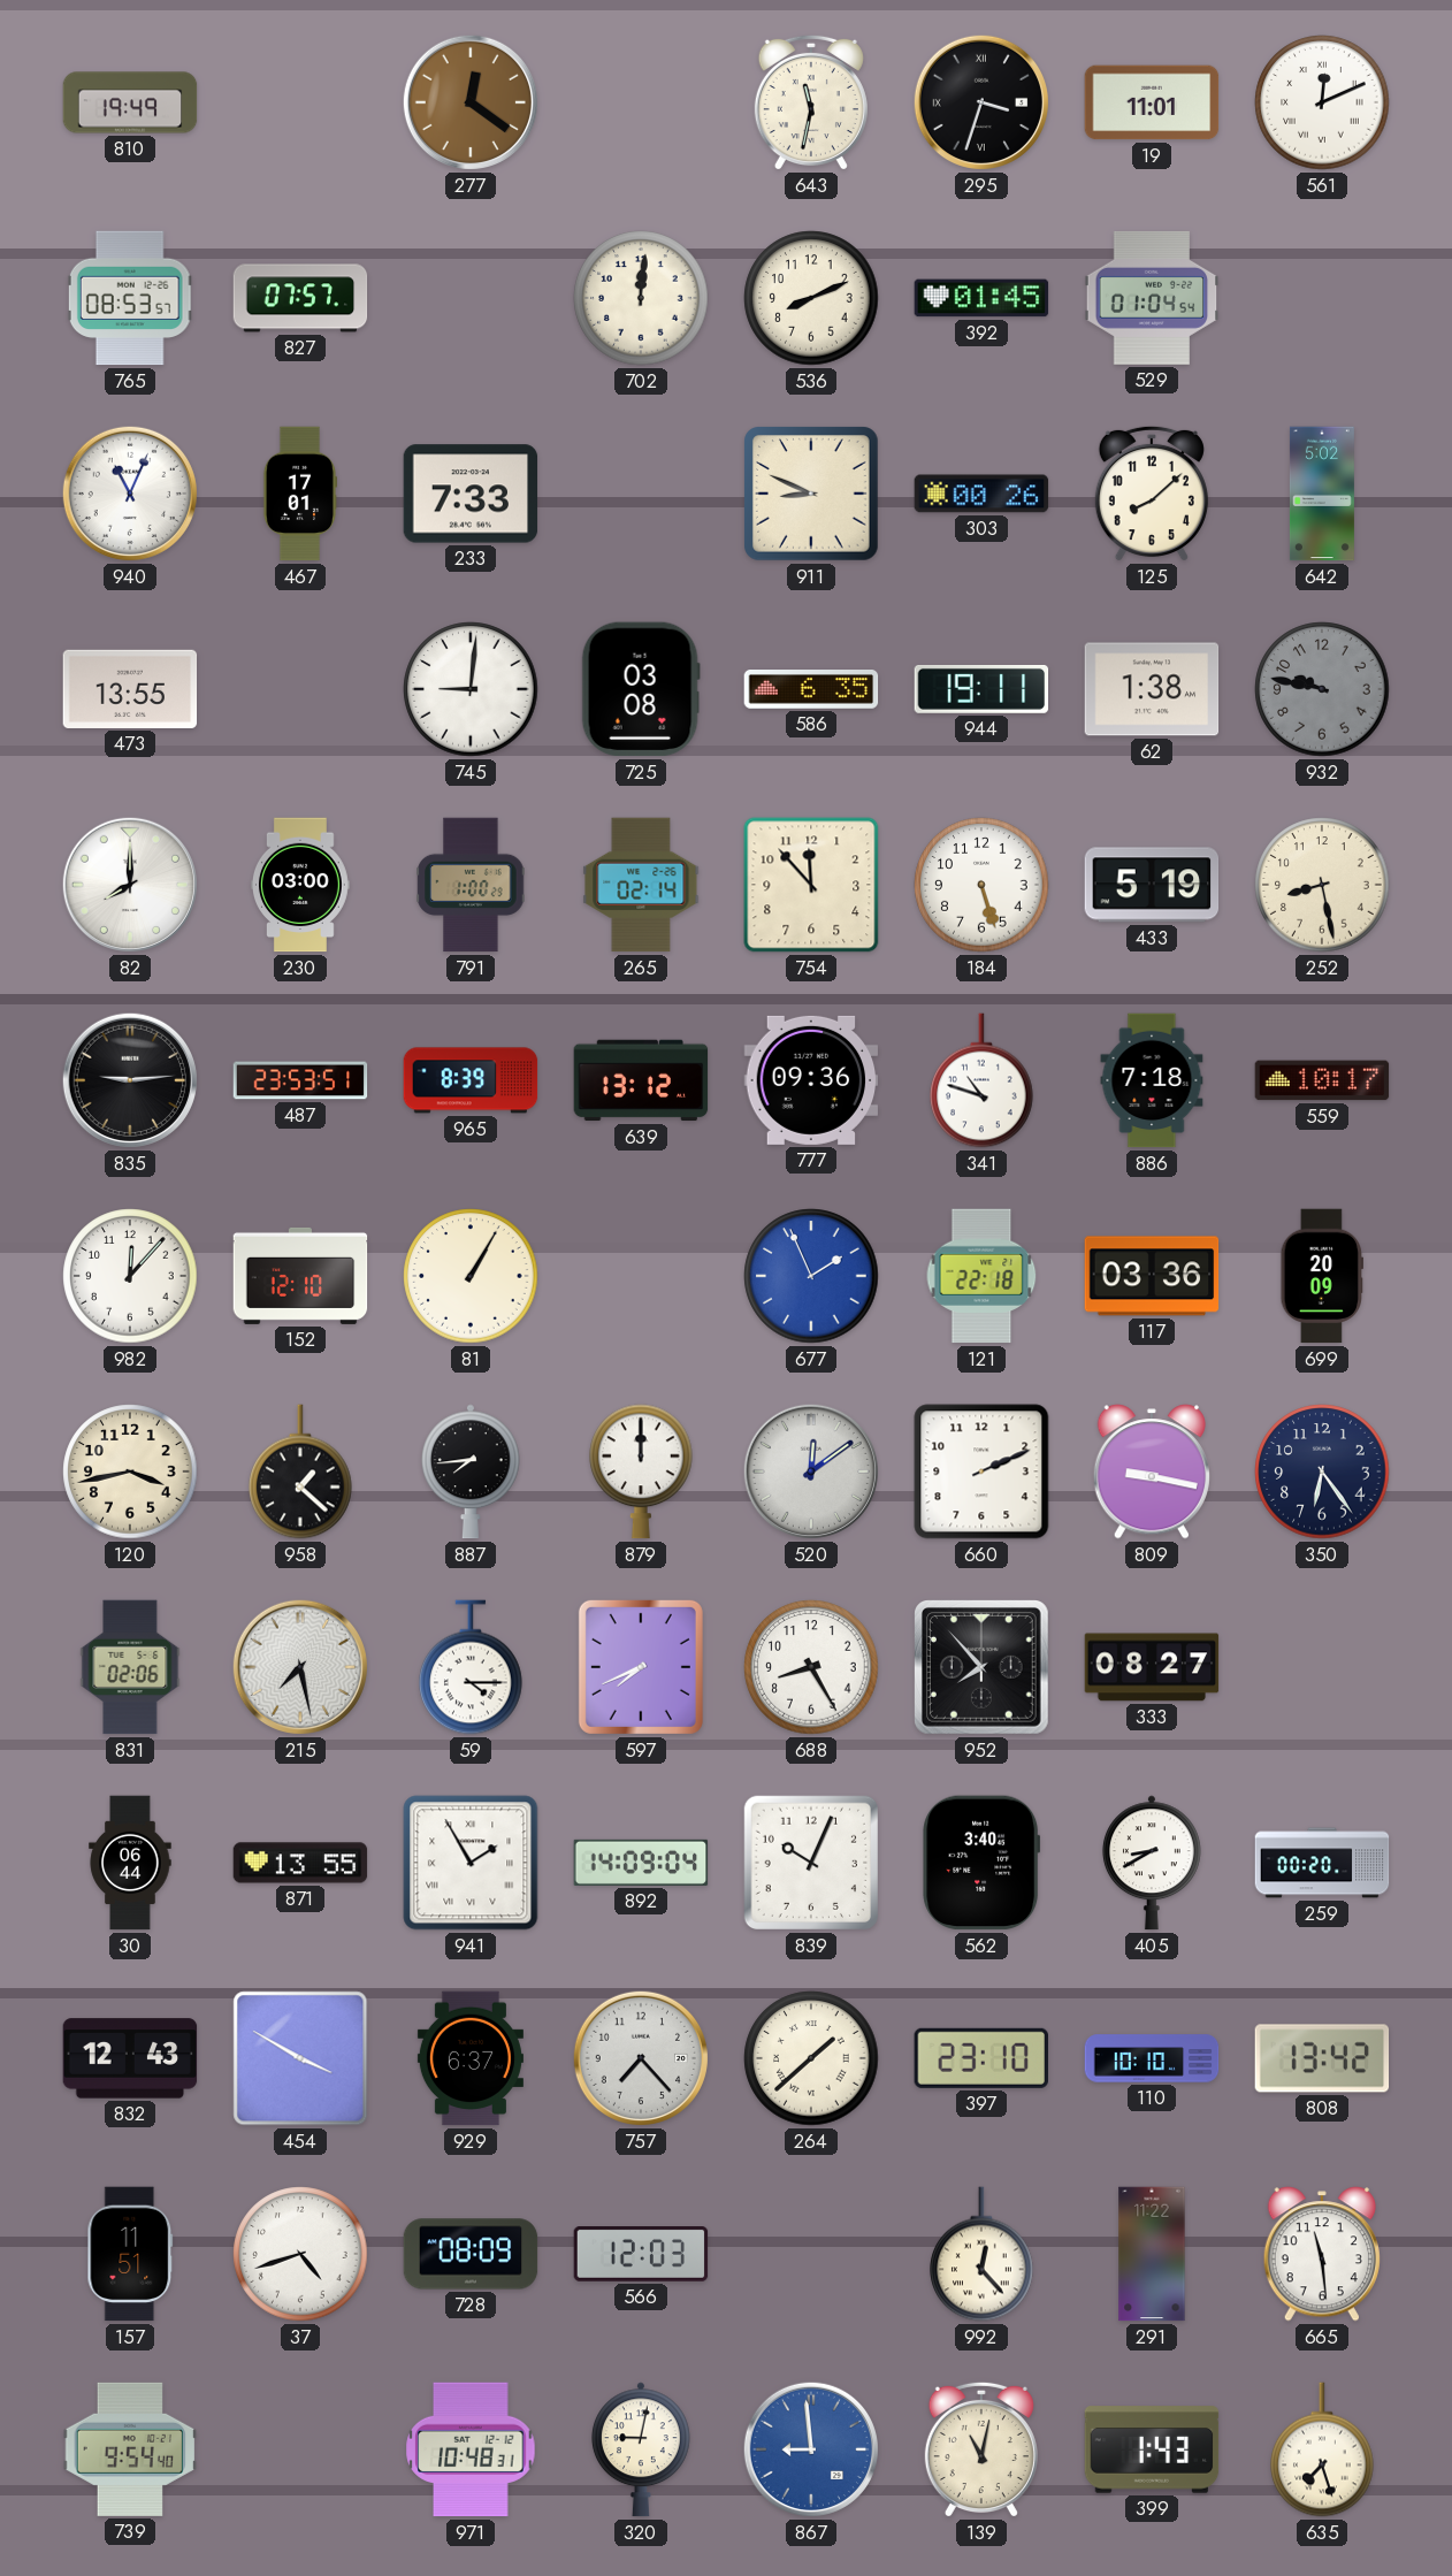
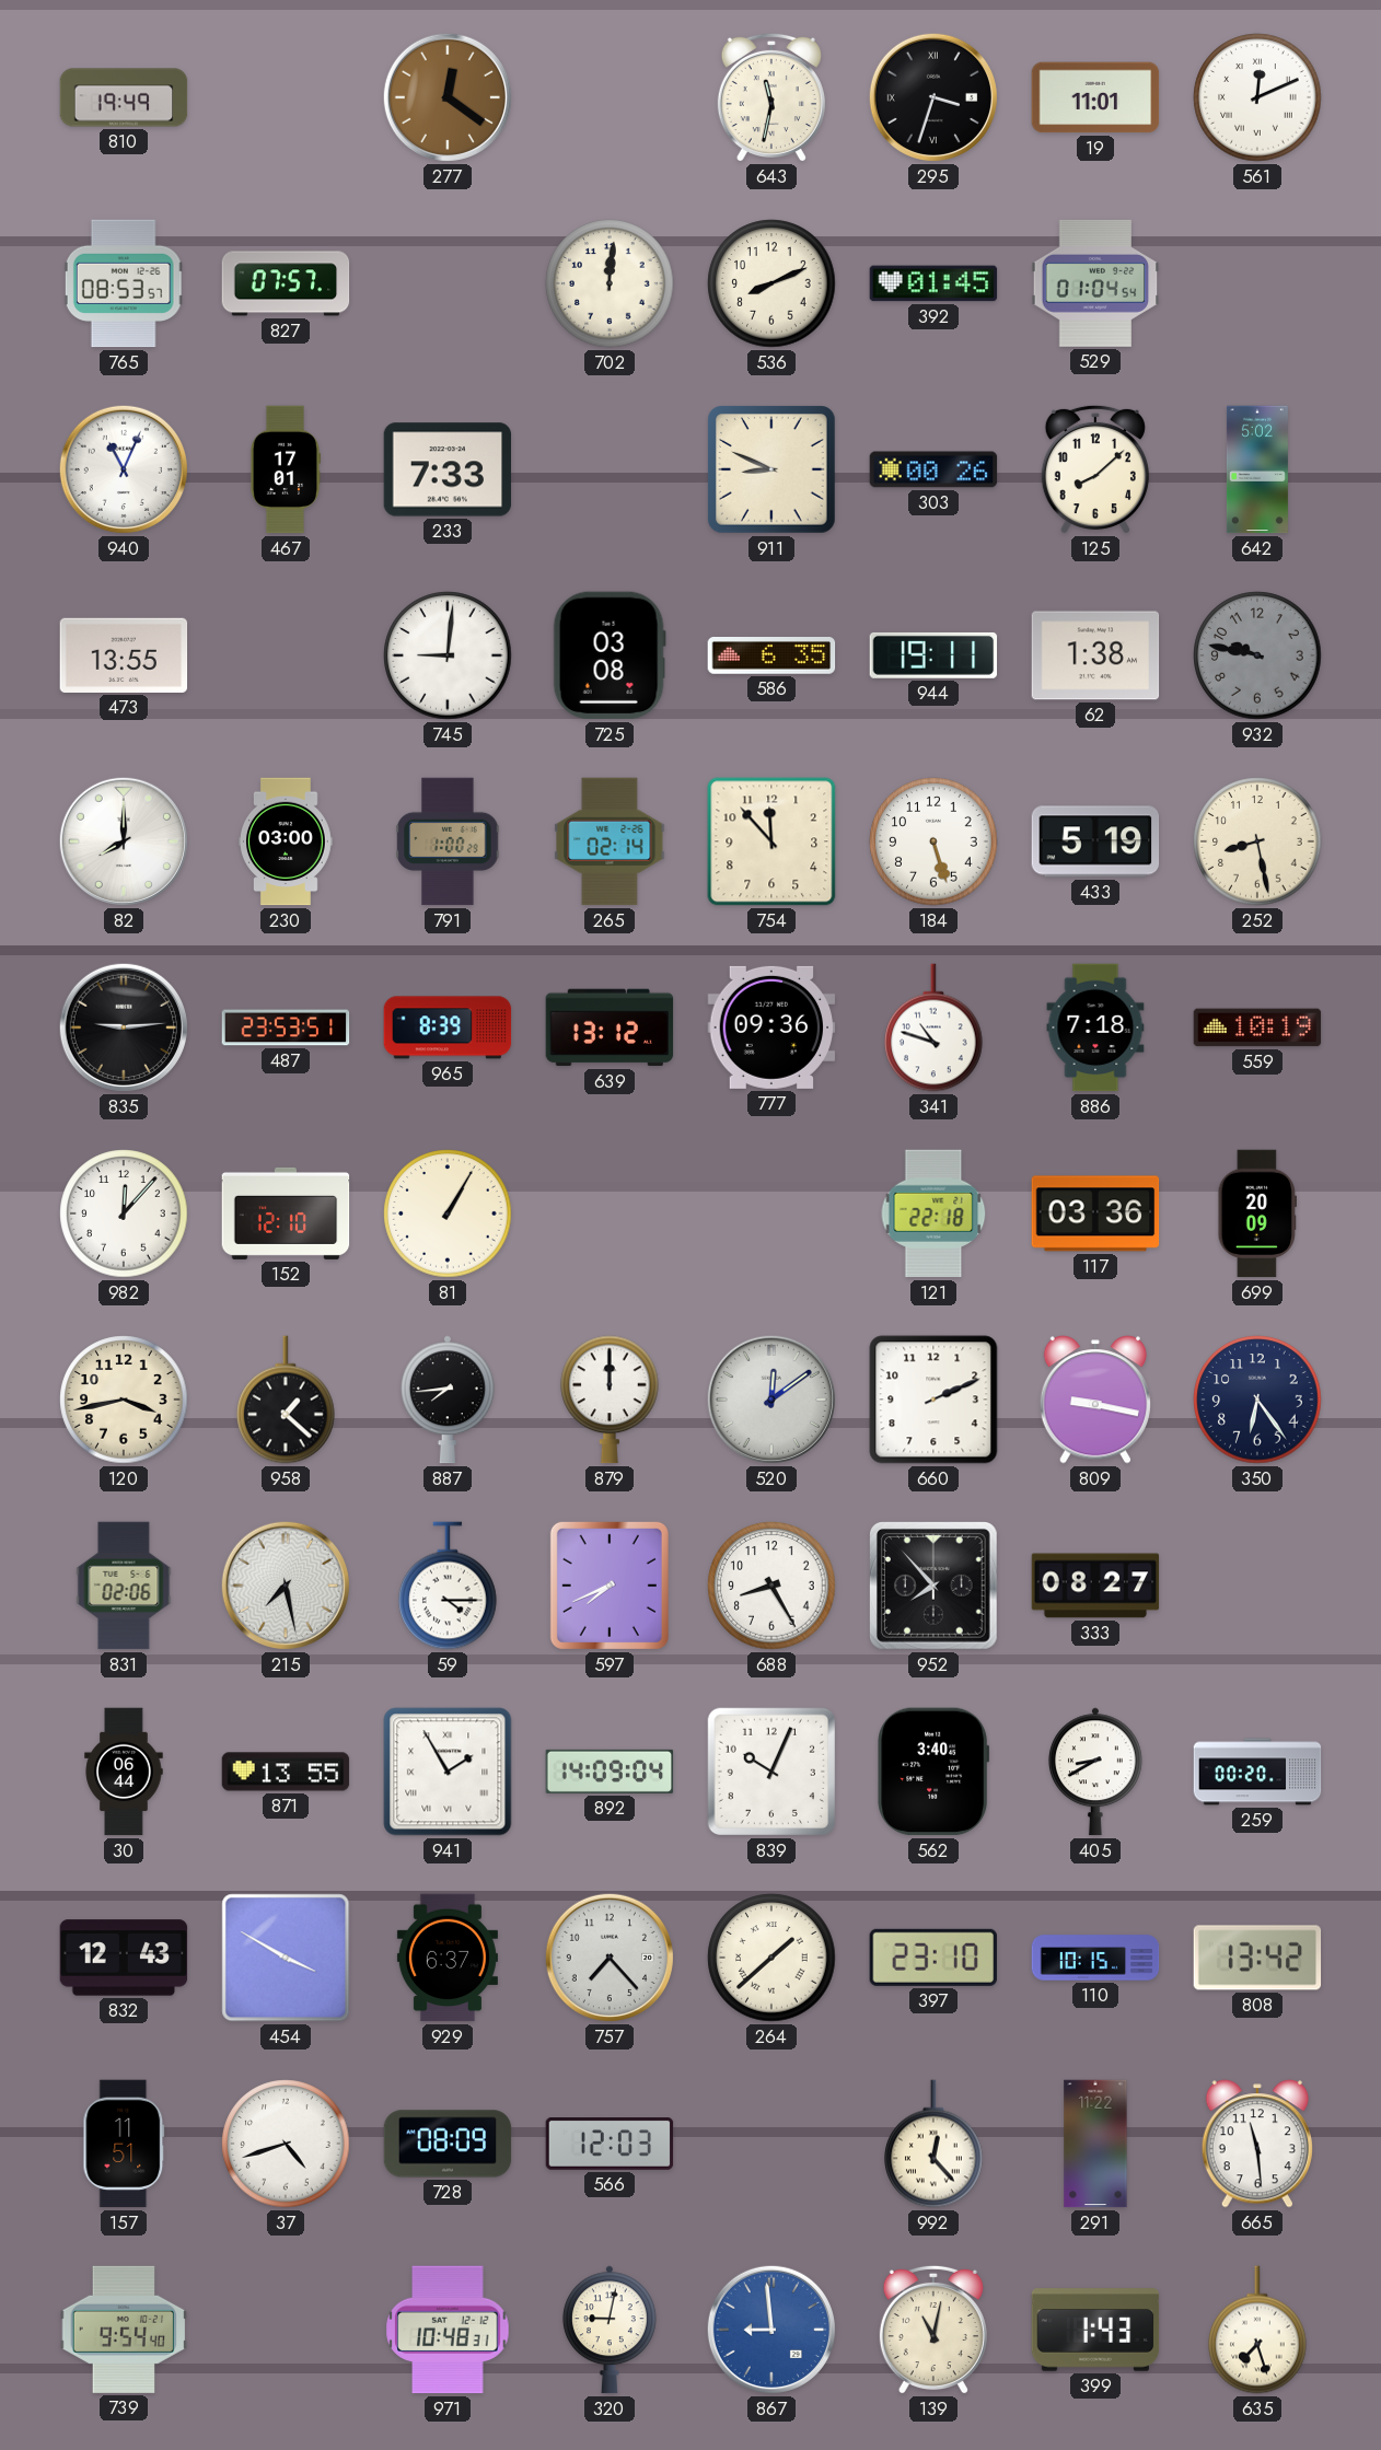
559: 10:17 -> 10:19 (1257, 1027)
677: 1:56 -> none (811, 1276)
110: 10:10 -> 10:15 (1095, 1958)
